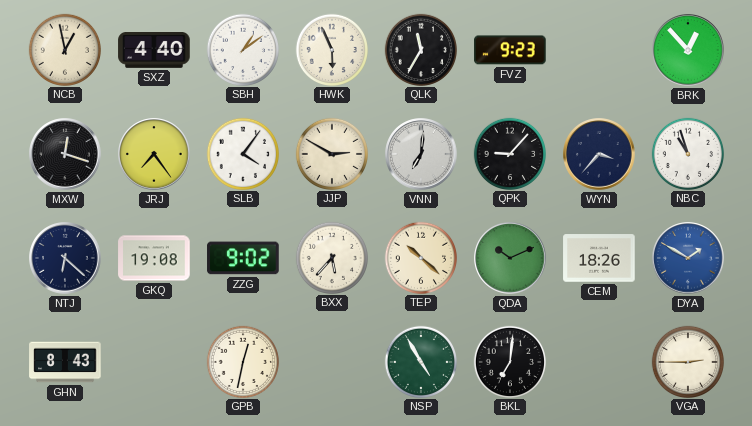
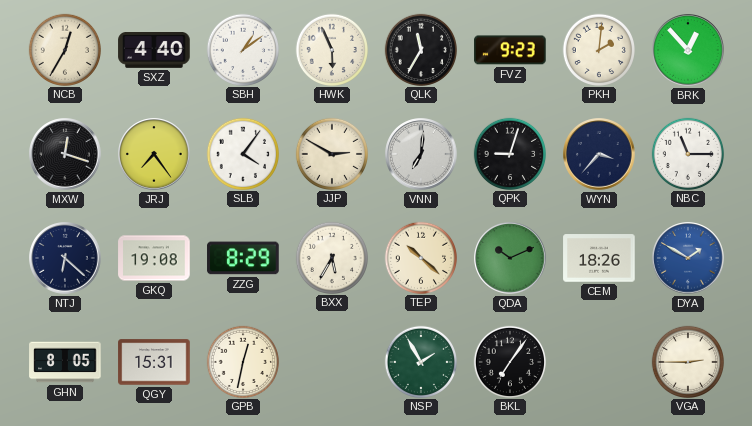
NCB: 12:58 -> 12:35 (64, 49)
PKH: none -> 2:01 (598, 49)
QPK: 9:07 -> 9:03 (509, 153)
NBC: 10:57 -> 11:15 (687, 153)
ZZG: 9:02 -> 8:29 (243, 258)
BXX: 5:37 -> 5:35 (331, 257)
GHN: 8:43 -> 8:05 (65, 362)
QGY: none -> 15:31 (154, 362)
NSP: 4:55 -> 1:55 (420, 361)
BKL: 7:01 -> 7:06 (509, 361)
